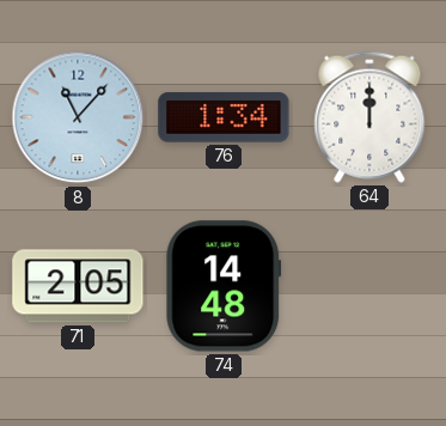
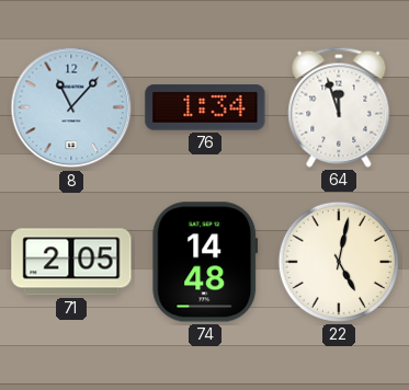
64: 12:00 -> 11:57 (339, 107)
22: none -> 5:02 (339, 262)
